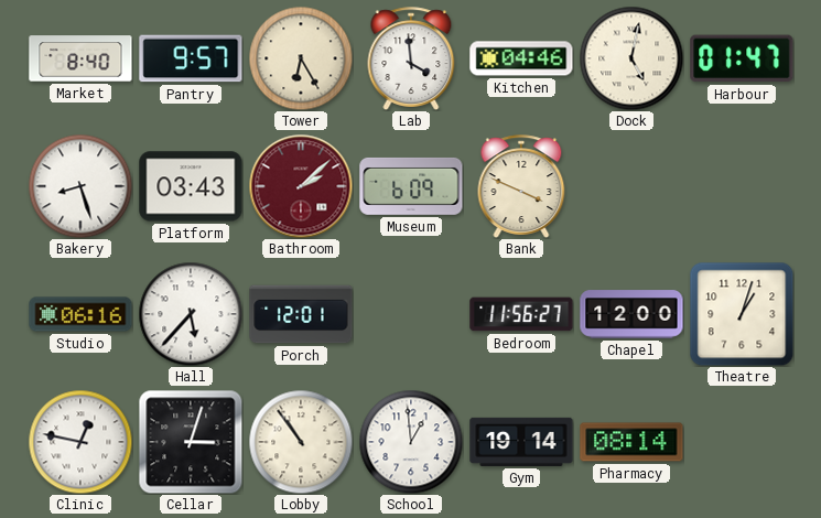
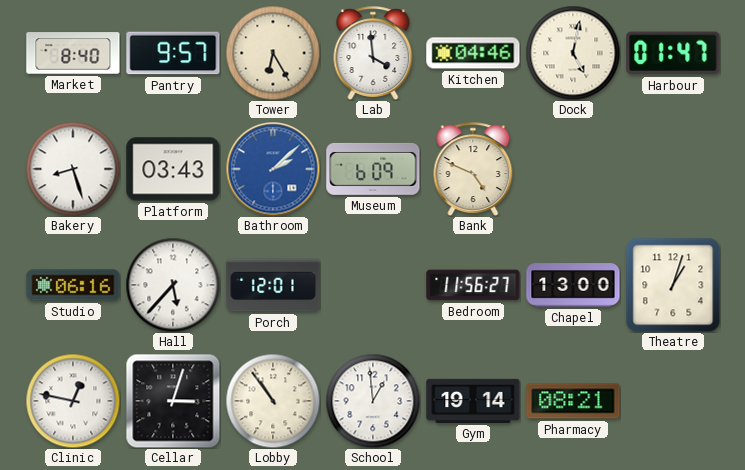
Bathroom dial: burgundy -> blue (273, 169)
Bank: 3:49 -> 4:49 (473, 169)
Chapel: 12:00 -> 13:00 (573, 285)
Pharmacy: 08:14 -> 08:21 (573, 401)
